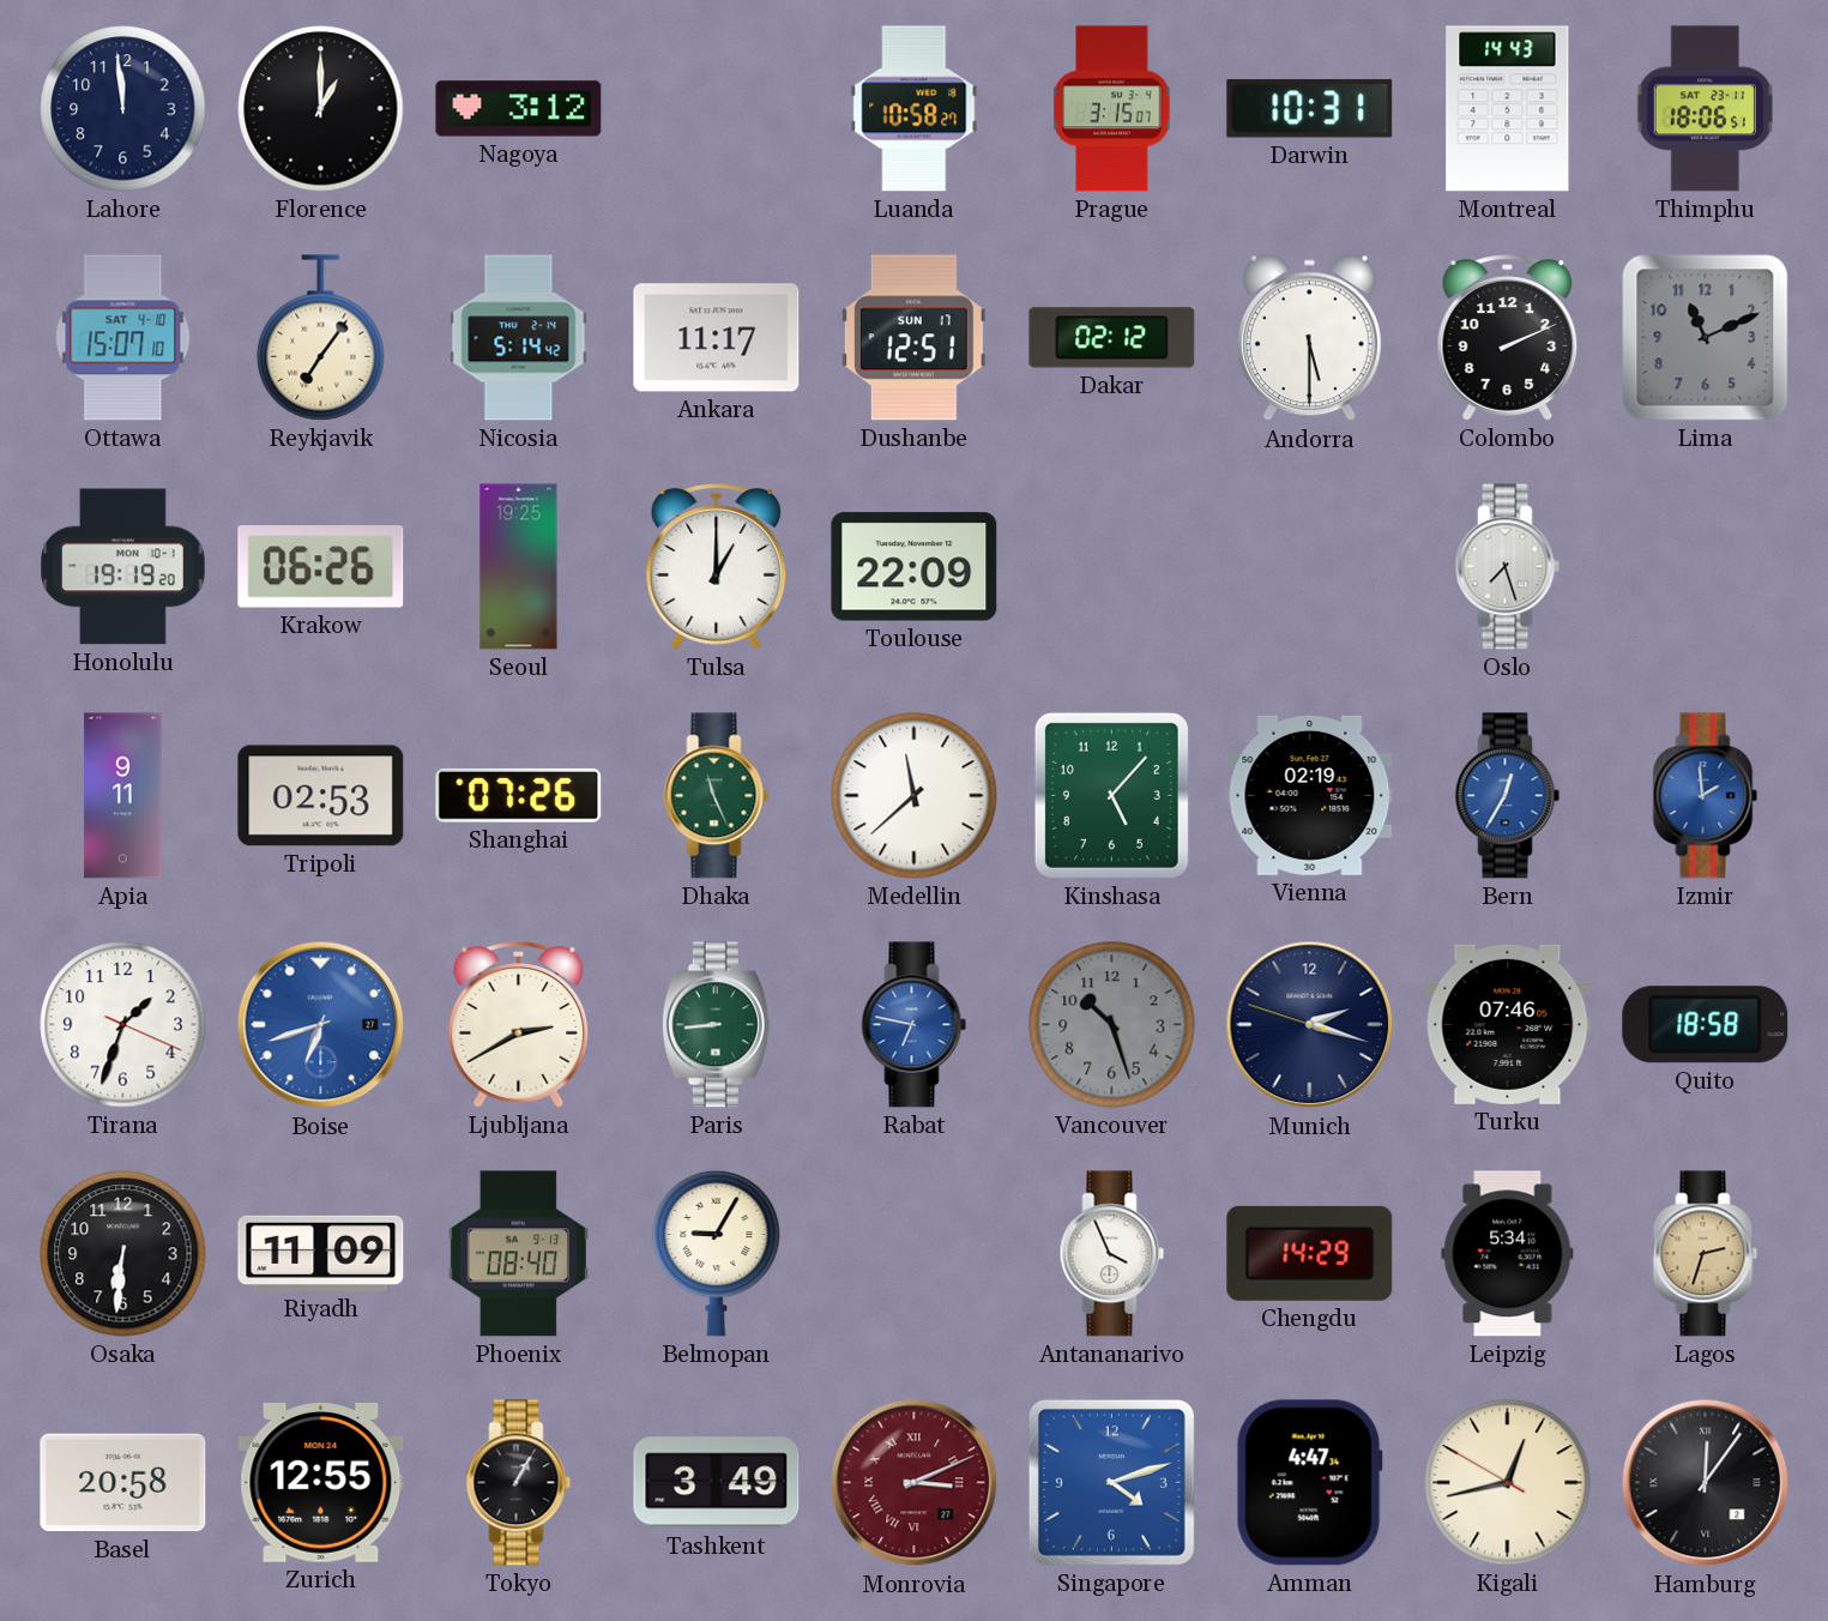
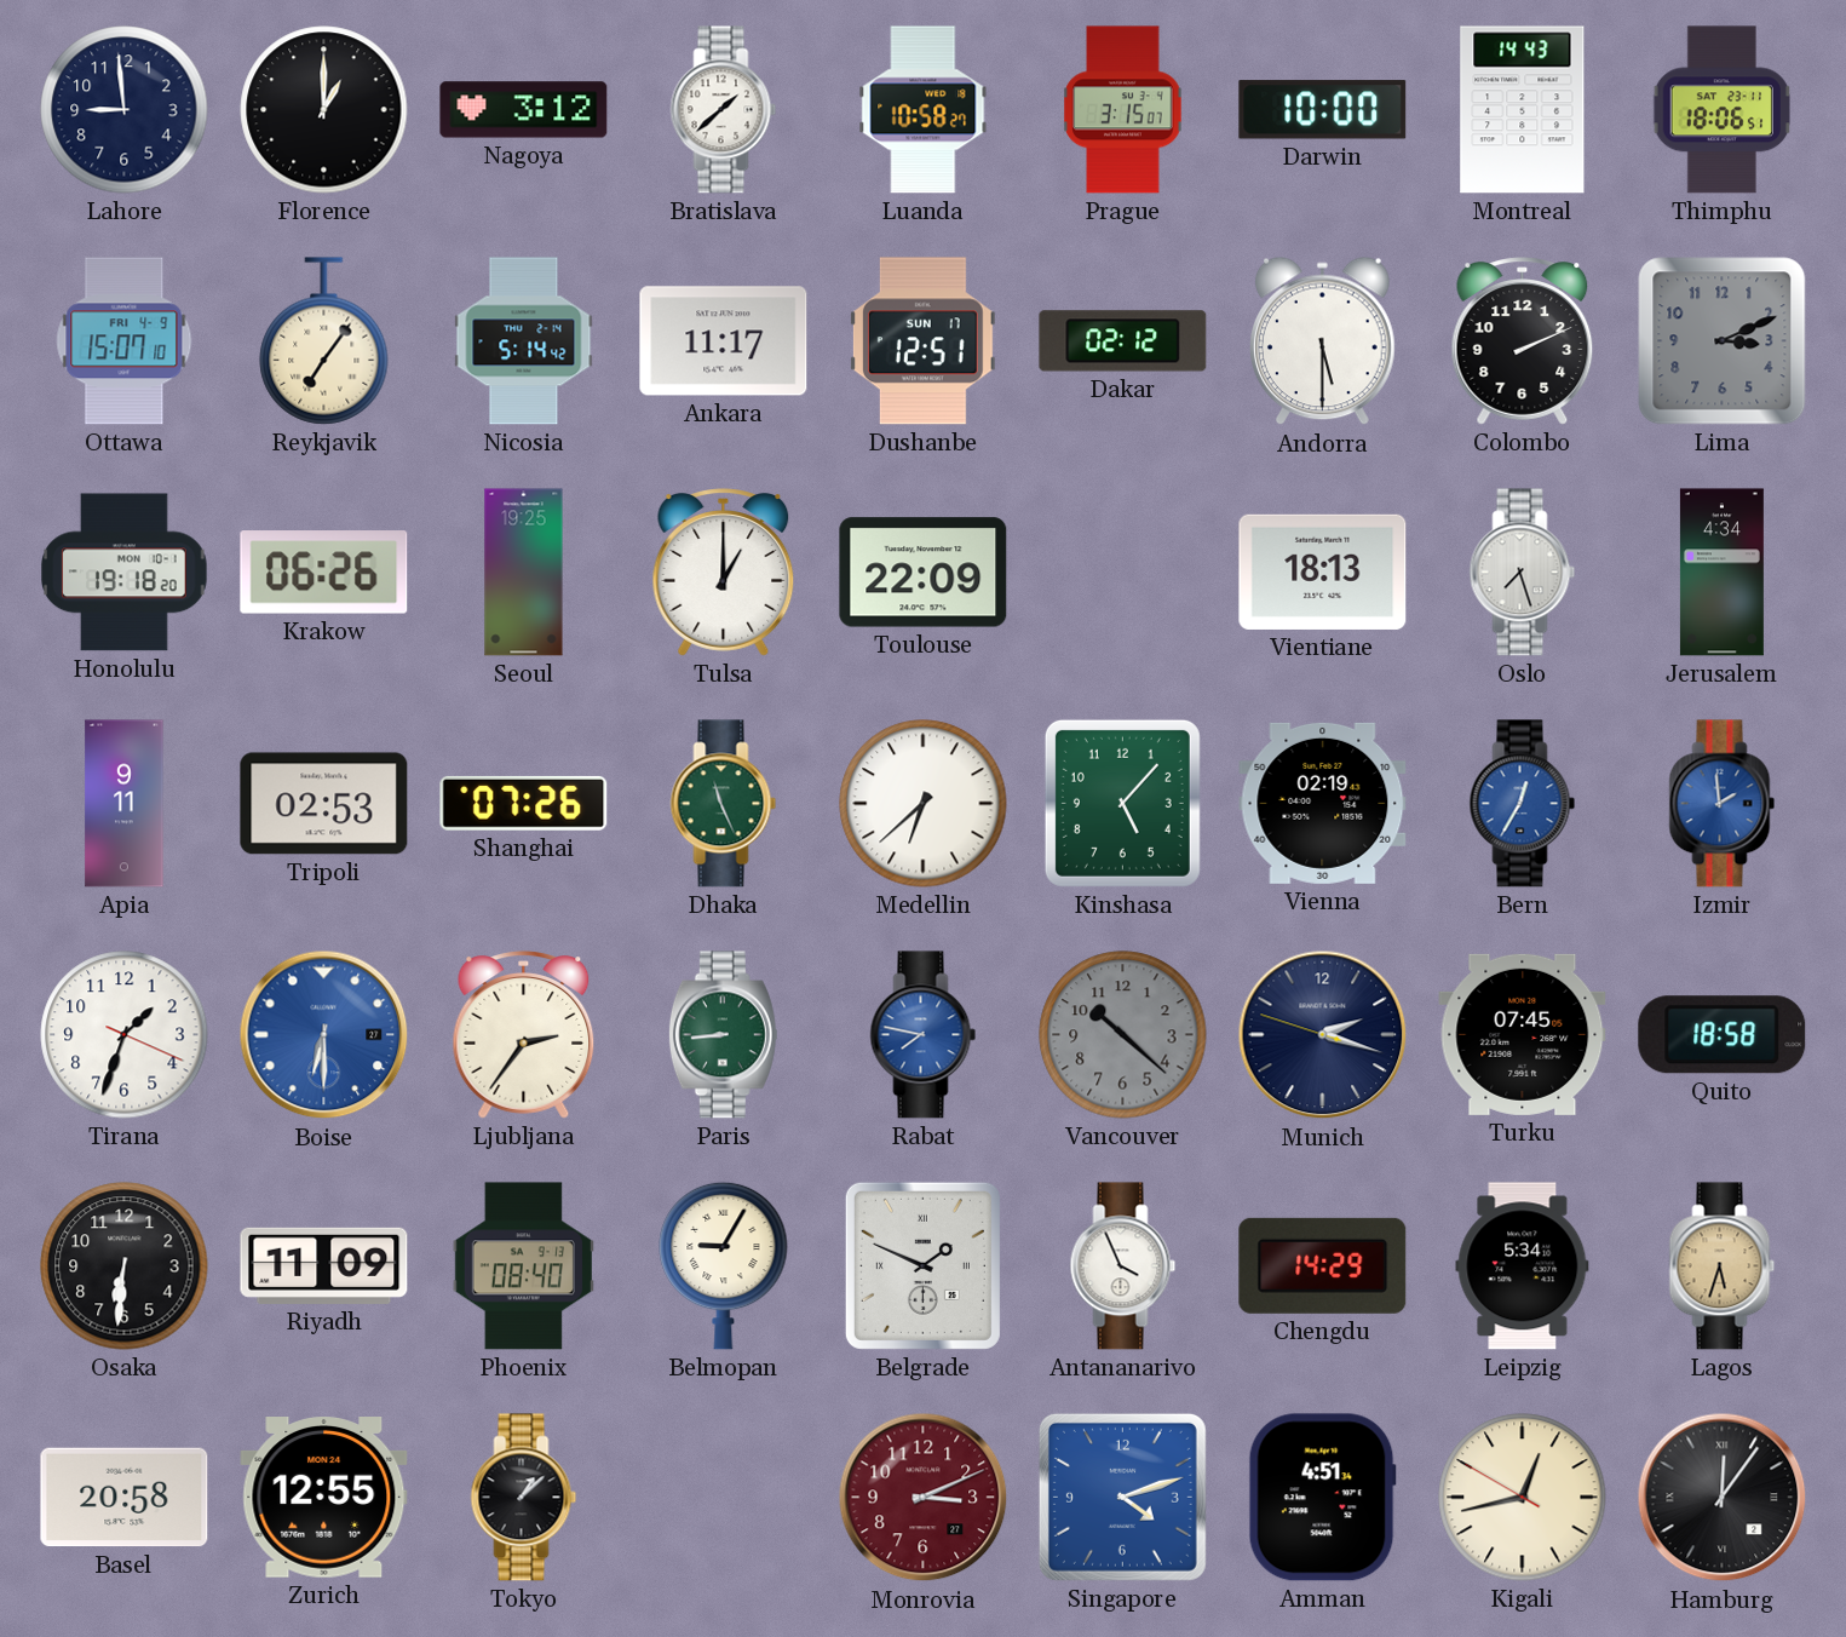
Lahore: 11:59 -> 8:59 (125, 110)
Bratislava: none -> 1:38 (724, 110)
Darwin: 10:31 -> 10:00 (1323, 110)
Ottawa date: SAT 4-10 -> FRI 4-9 (125, 341)
Lima: 11:11 -> 3:11 (1723, 341)
Honolulu: 19:19 -> 19:18 (125, 573)
Vientiane: none -> 18:13 (1323, 571)
Jerusalem: none -> 4:34 (1721, 573)
Medellin: 11:38 -> 6:38 (924, 804)
Boise: 6:42 -> 6:30 (324, 1035)
Ljubljana: 2:40 -> 2:36 (524, 1035)
Rabat: 6:47 -> 7:47 (924, 1035)
Vancouver: 10:27 -> 10:22 (1123, 1035)
Turku: 07:46 -> 07:45 (1523, 1034)
Belgrade: none -> 1:49 (922, 1265)
Lagos: 2:33 -> 5:33 (1723, 1266)
Tokyo: 1:05 -> 1:08 (524, 1498)
Tashkent: 3:49 -> none (717, 1483)
Monrovia numerals: Roman -> Arabic (924, 1498)
Amman: 4:47 -> 4:51 (1322, 1498)
